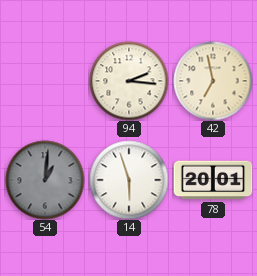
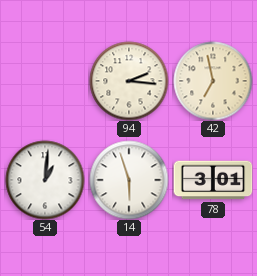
54 dial: grey -> white (45, 180)
78: 20:01 -> 3:01 (213, 180)
